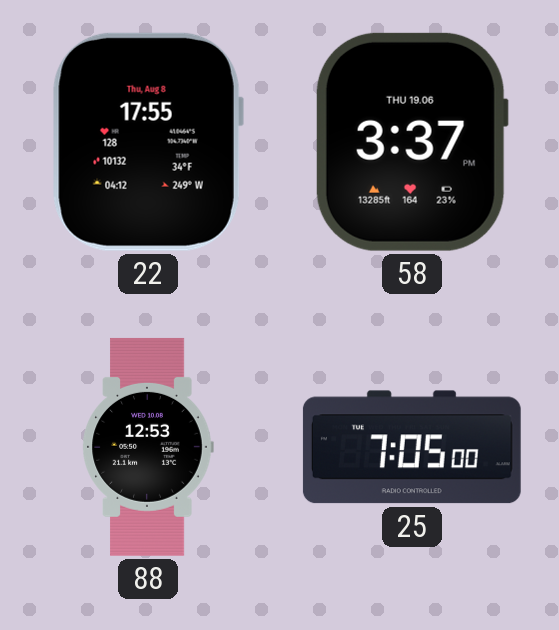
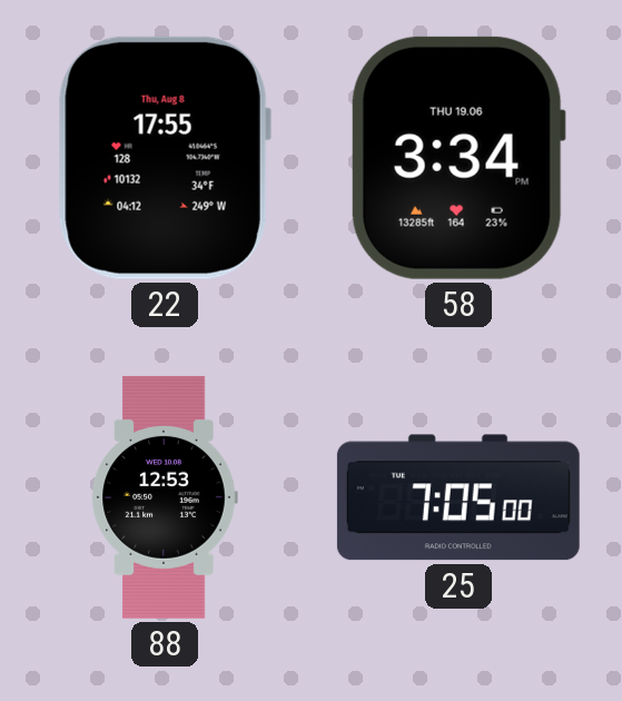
58: 3:37 -> 3:34 (458, 158)
